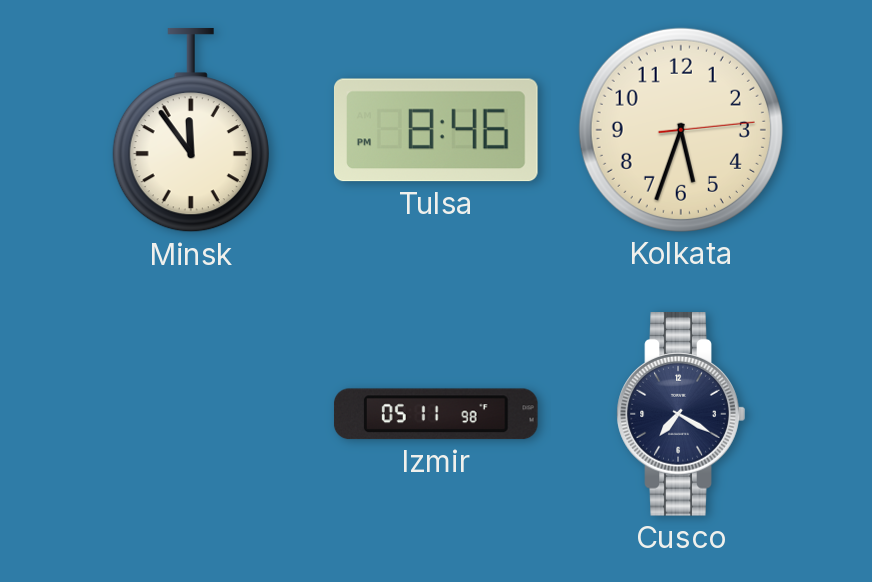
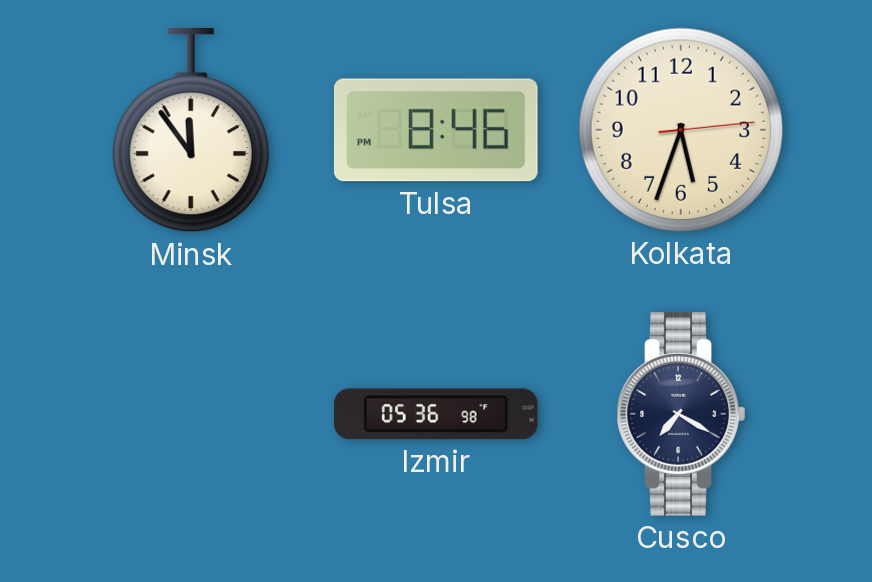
Izmir: 05:11 -> 05:36 (436, 414)
